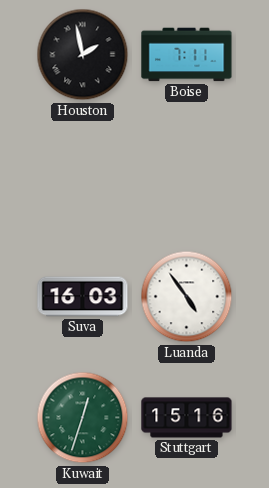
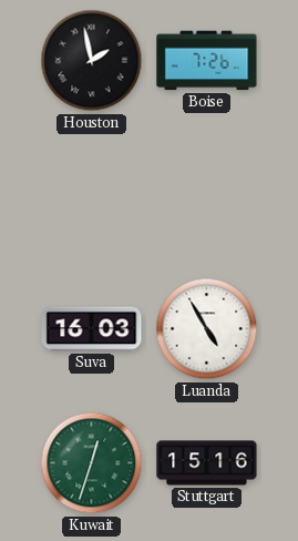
Boise: 7:11 -> 7:26 (207, 61)
Luanda: 4:54 -> 4:55 (207, 329)
